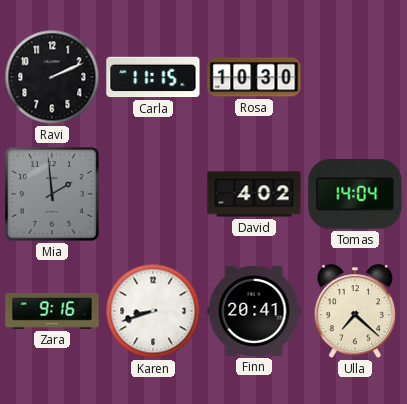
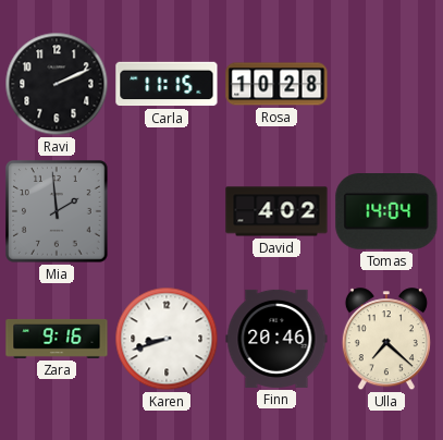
Rosa: 10:30 -> 10:28 (276, 84)
Finn: 20:41 -> 20:46 (276, 339)
